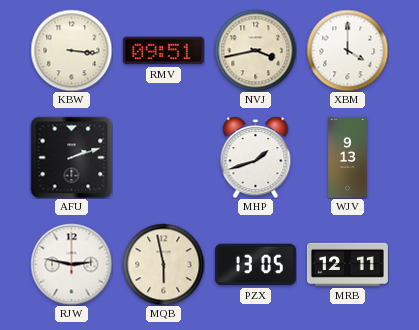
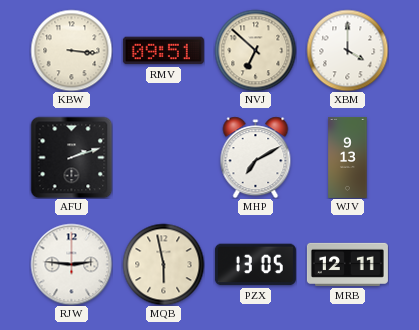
NVJ: 3:43 -> 6:52 (255, 50)
MHP: 1:42 -> 7:10 (256, 157)
RJW: 2:47 -> 2:46 (71, 264)
